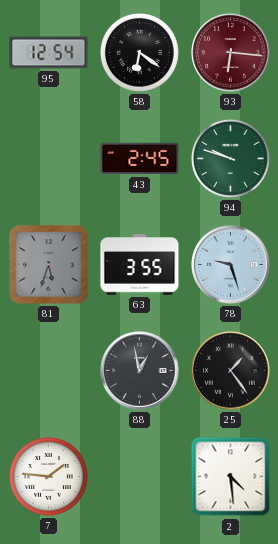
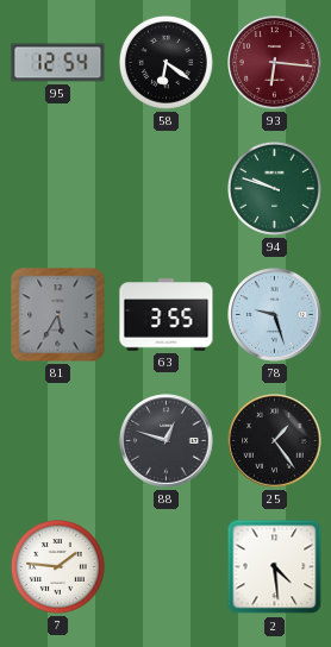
43: 2:45 -> none (140, 159)
81: 5:33 -> 5:35 (58, 315)
88: 12:58 -> 12:48 (167, 441)
